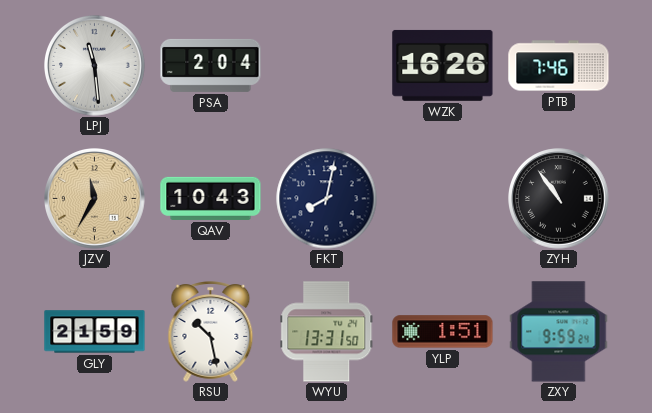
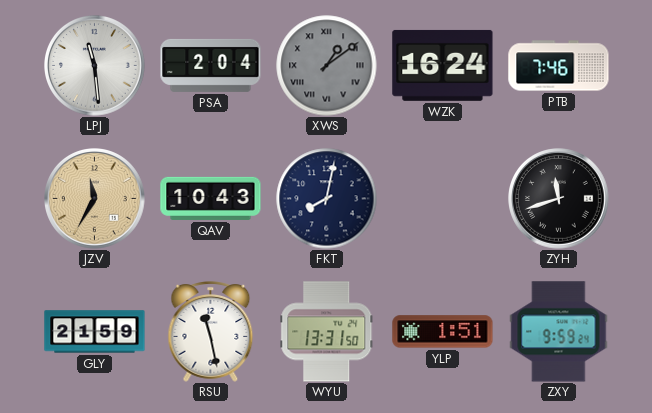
XWS: none -> 1:09 (327, 66)
WZK: 16:26 -> 16:24 (443, 65)
ZYH: 10:54 -> 11:42 (559, 199)
RSU: 10:28 -> 11:28 (211, 332)
